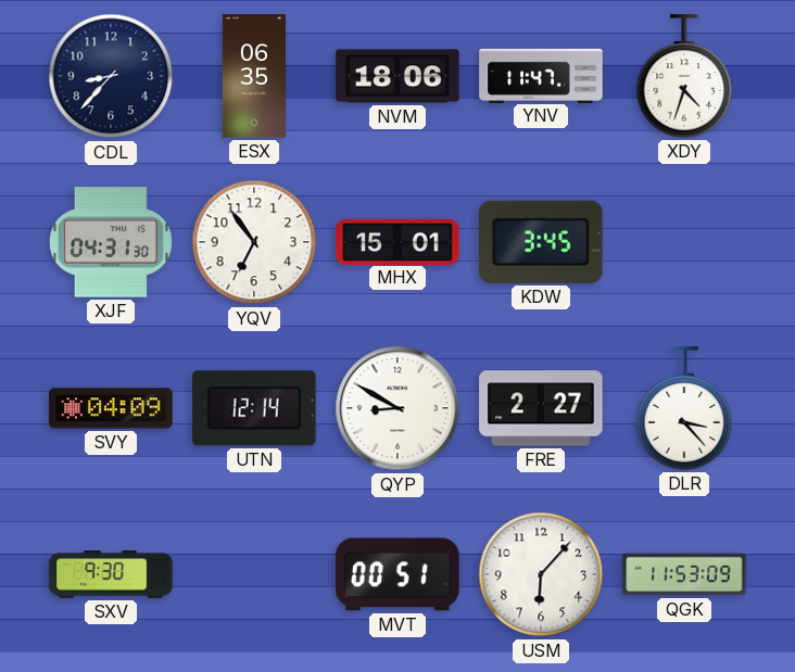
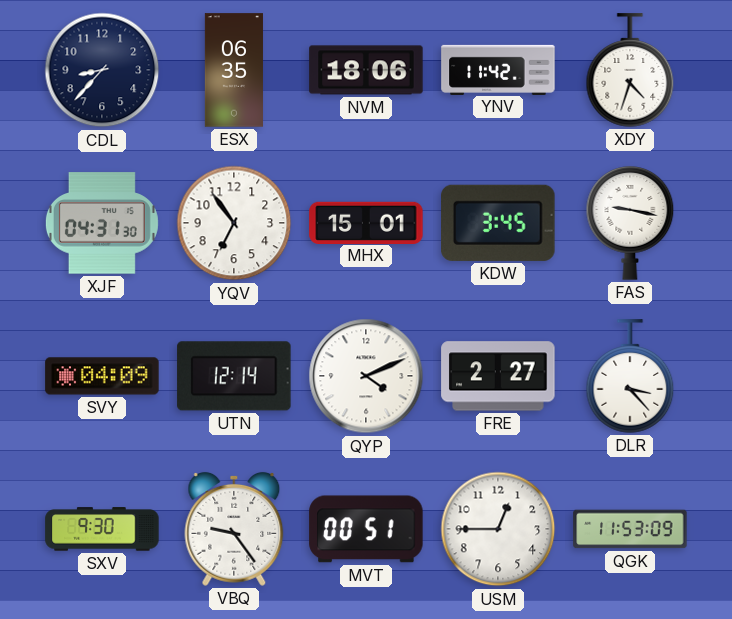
YNV: 11:47 -> 11:42 (498, 69)
FAS: none -> 9:17 (630, 223)
QYP: 8:50 -> 4:11 (366, 376)
VBQ: none -> 9:24 (234, 529)
USM: 6:07 -> 12:45 (498, 529)
